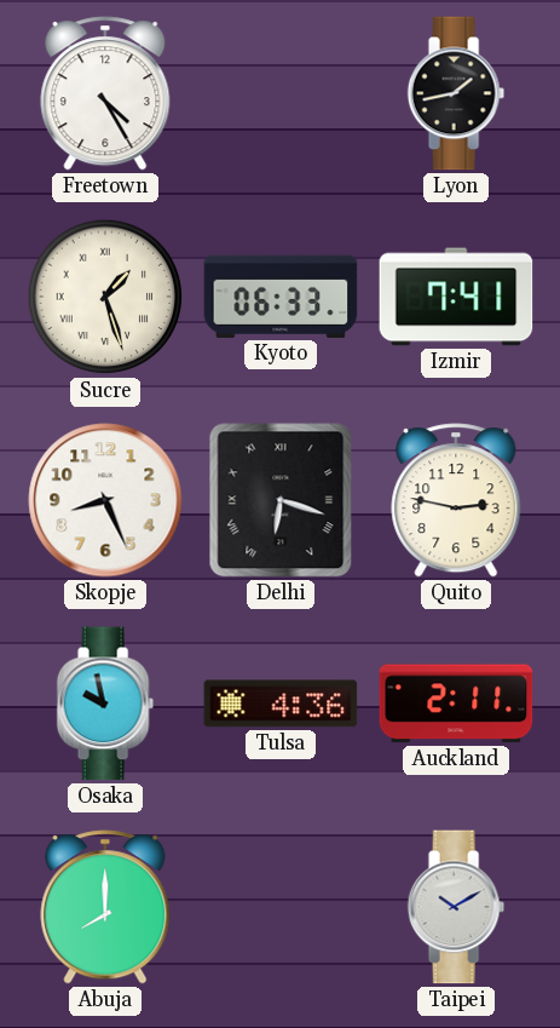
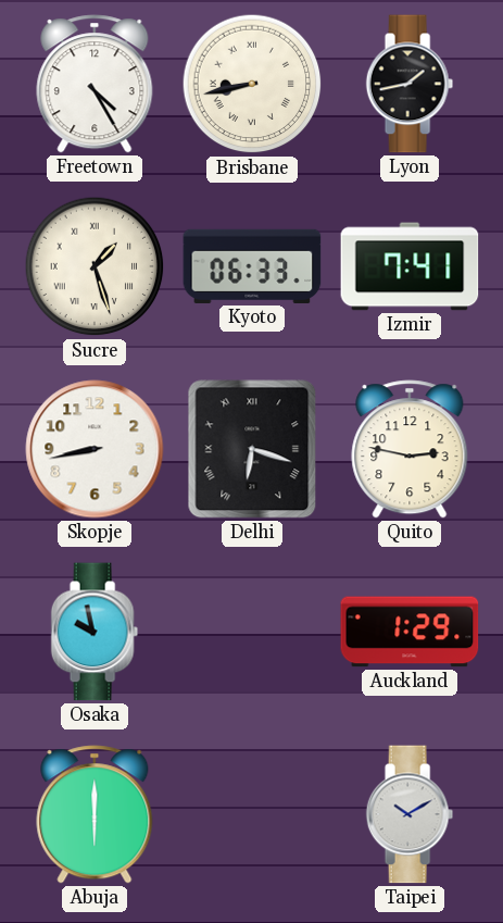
Brisbane: none -> 8:43 (252, 84)
Skopje: 8:26 -> 8:43 (95, 449)
Tulsa: 4:36 -> none (281, 703)
Auckland: 2:11 -> 1:29 (410, 632)
Abuja: 8:00 -> 6:00 (95, 814)
